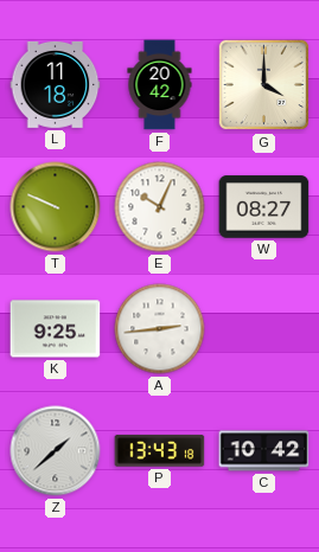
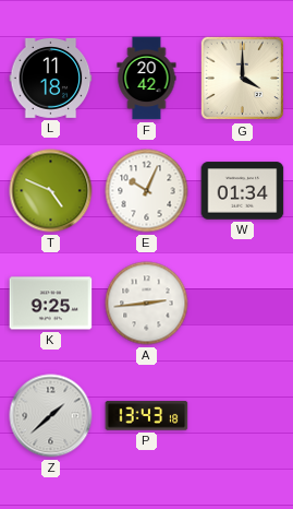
T: 9:49 -> 4:49 (51, 191)
W: 08:27 -> 01:34 (243, 191)
C: 10:42 -> none (264, 451)
